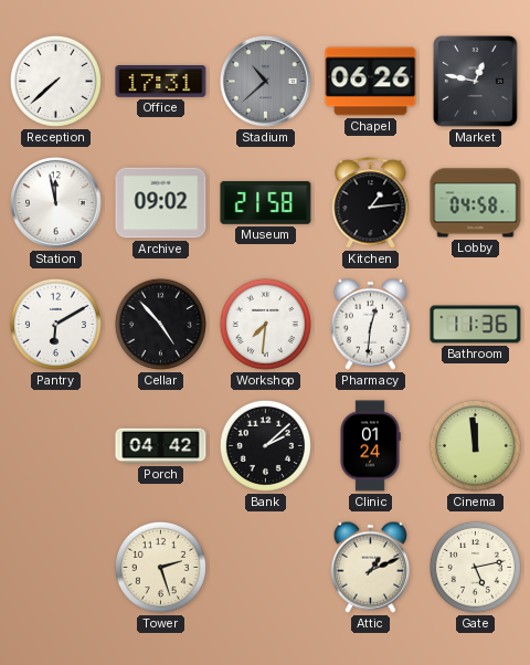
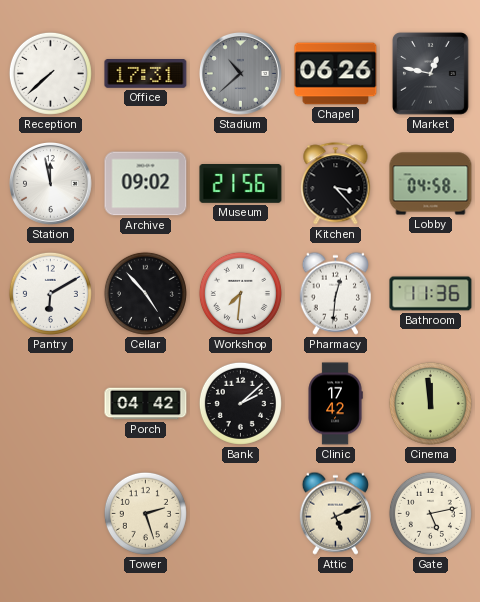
Museum: 21:58 -> 21:56 (241, 184)
Kitchen: 1:14 -> 3:23 (336, 184)
Clinic: 01:24 -> 17:42 (335, 404)
Attic: 1:11 -> 5:11 (335, 513)
